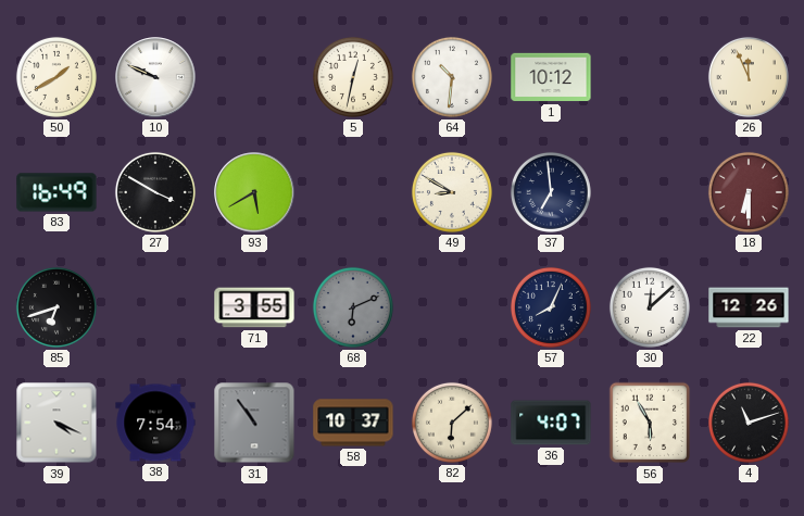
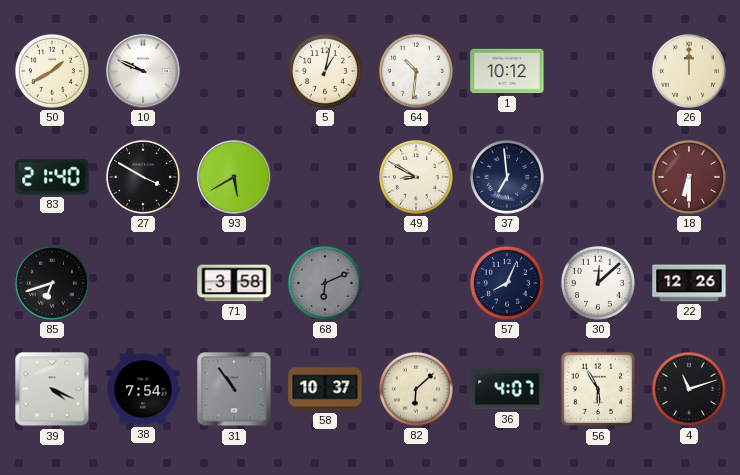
5: 12:32 -> 1:02 (325, 71)
26: 11:56 -> 12:00 (689, 71)
83: 16:49 -> 21:40 (52, 177)
71: 3:55 -> 3:58 (234, 283)
